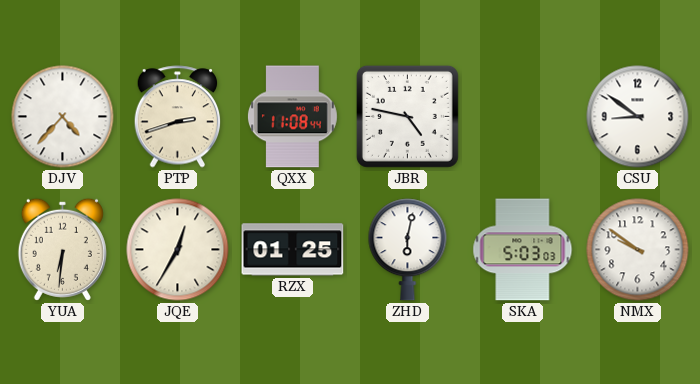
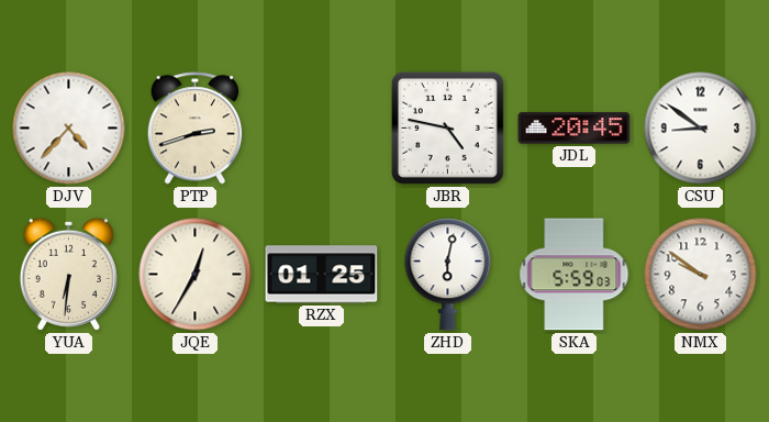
QXX: 11:08 -> none (292, 117)
JDL: none -> 20:45 (575, 129)
SKA: 5:03 -> 5:59 (575, 275)
